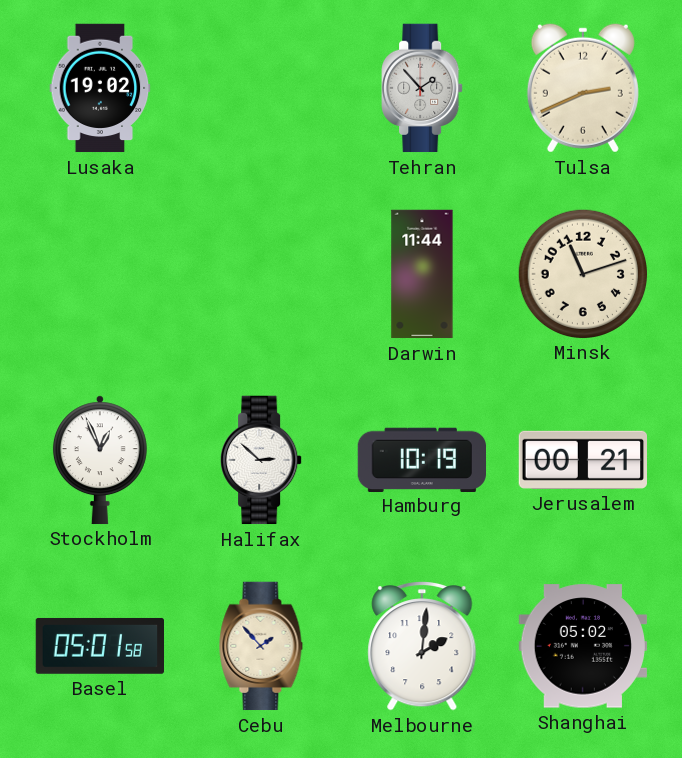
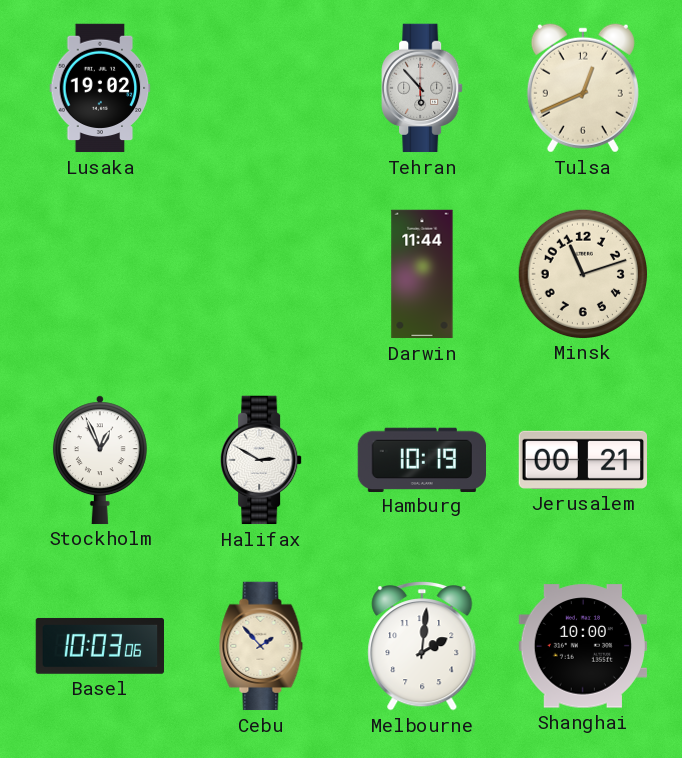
Tehran: 1:53 -> 5:53 (422, 88)
Tulsa: 2:41 -> 12:41 (583, 88)
Halifax: 2:52 -> 2:50 (261, 460)
Basel: 05:01 -> 10:03 (99, 646)
Shanghai: 05:02 -> 10:00 (582, 646)
